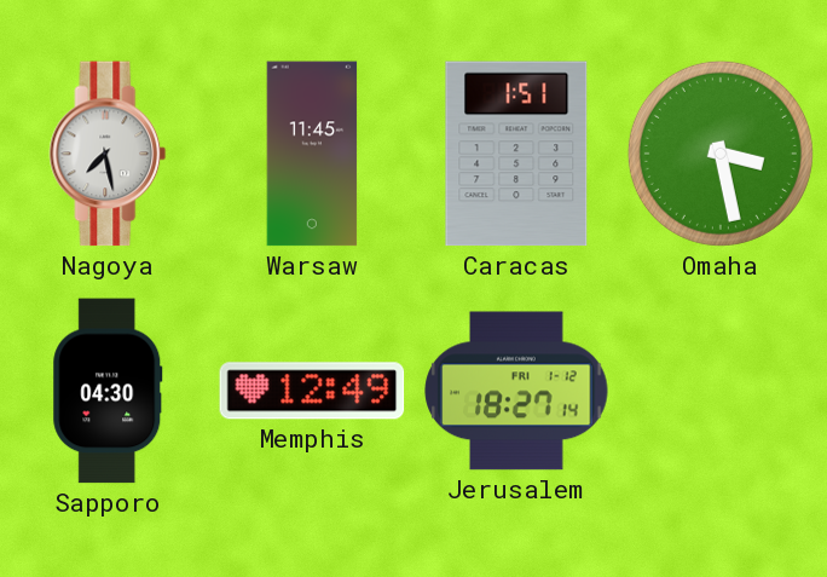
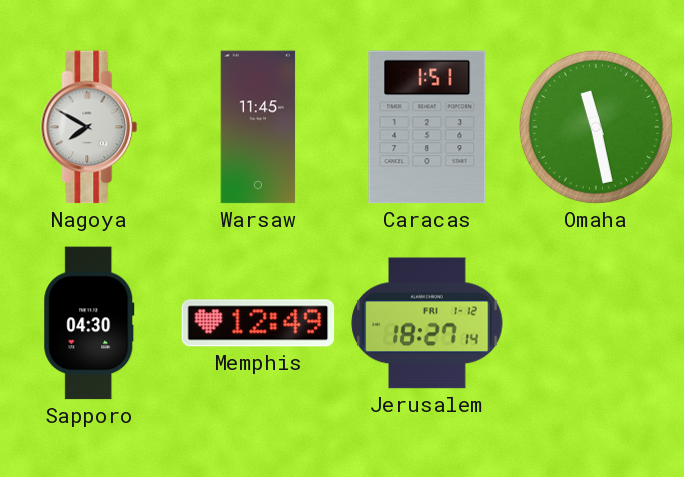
Nagoya: 7:28 -> 7:50 (89, 127)
Omaha: 3:28 -> 11:28 (596, 127)
